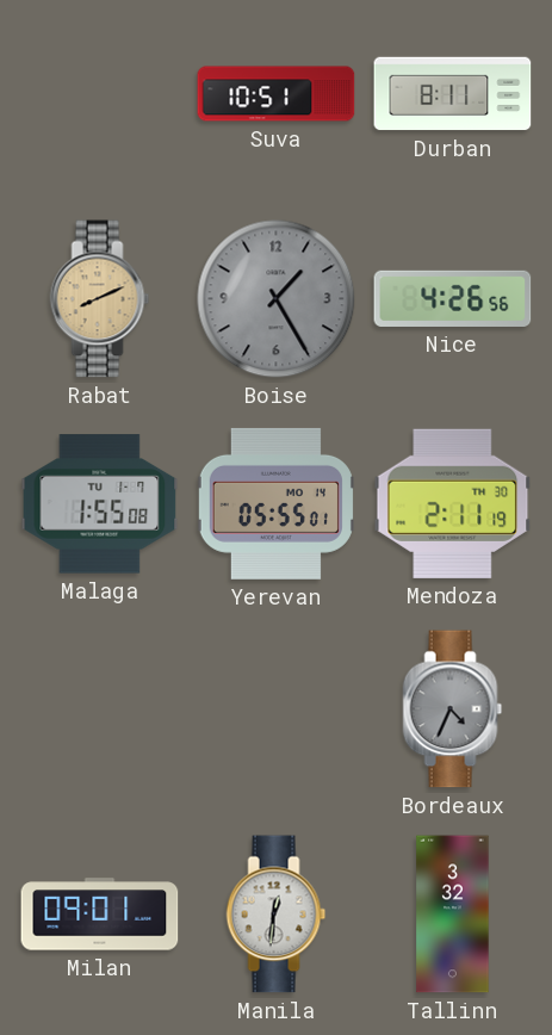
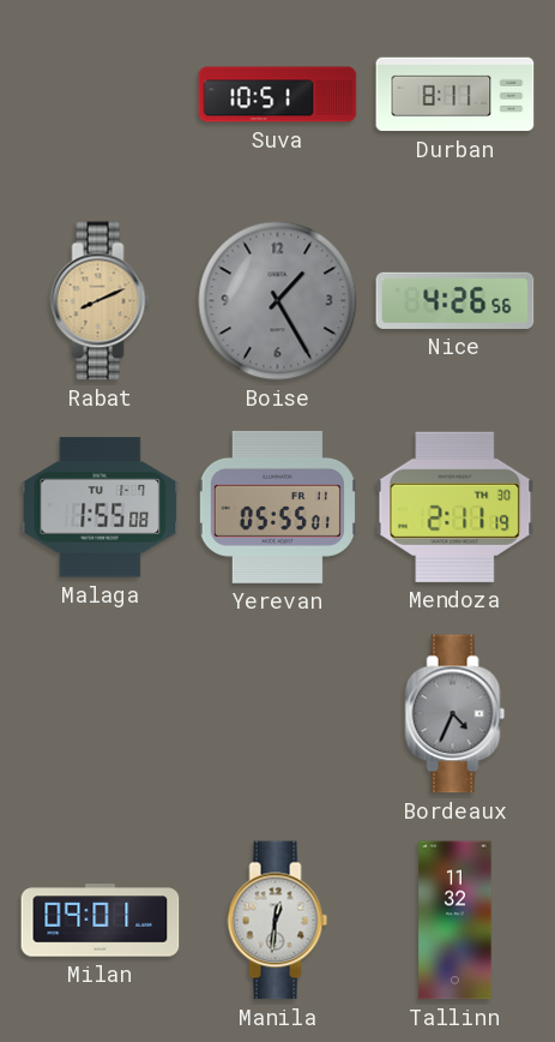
Yerevan date: MO 14 -> FR 11 (277, 507)
Tallinn: 3:32 -> 11:32 (456, 921)
